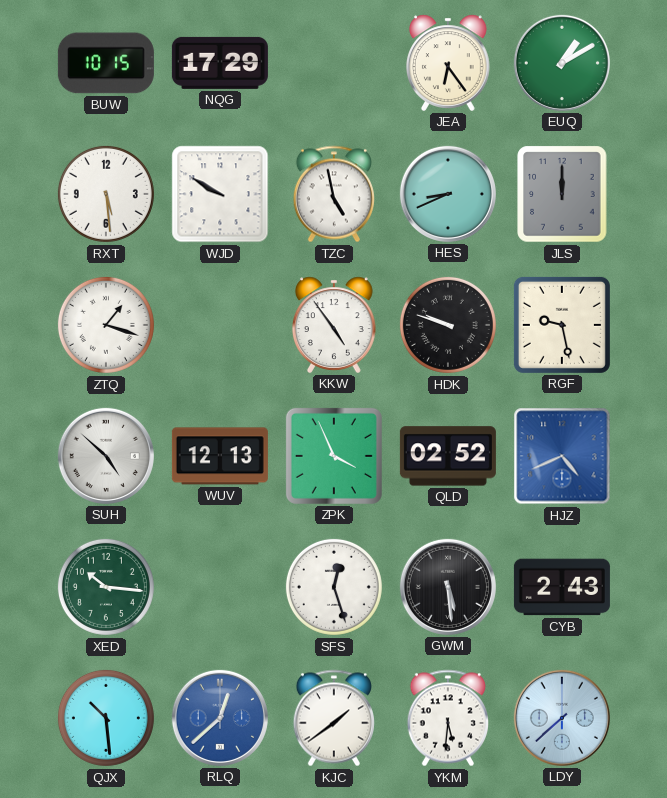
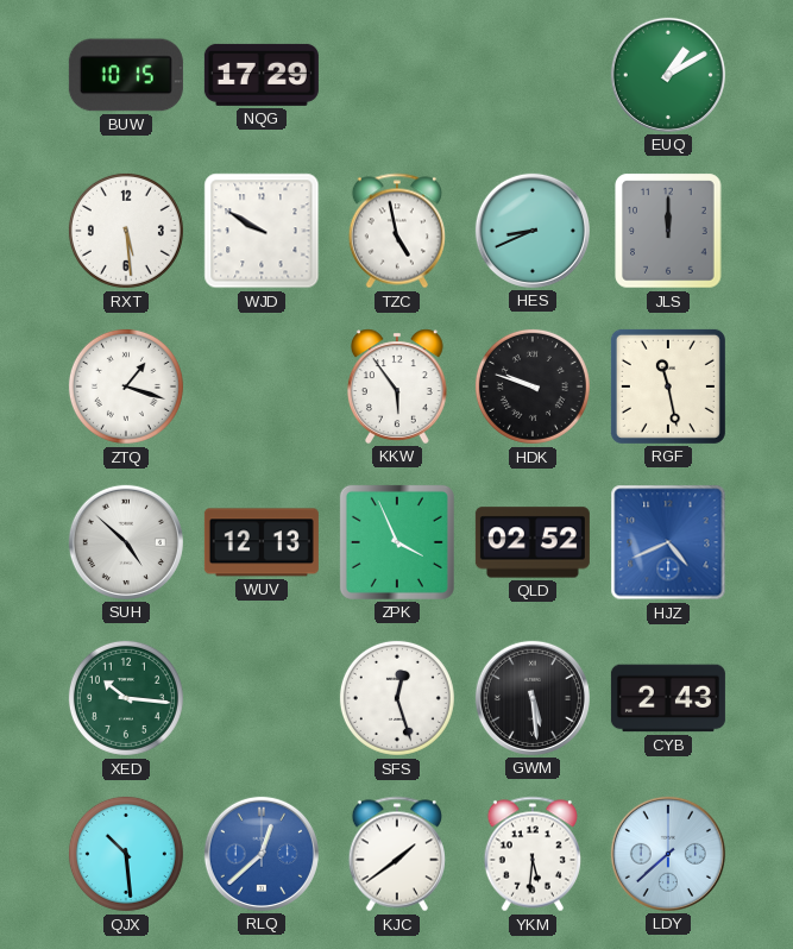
JEA: 6:24 -> none (448, 63)
KKW: 4:54 -> 5:54 (397, 386)
RGF: 9:28 -> 11:28 (668, 386)
